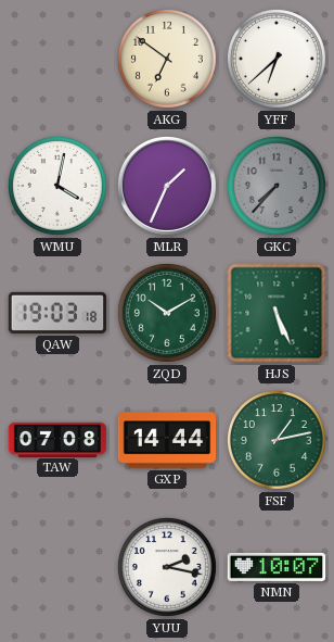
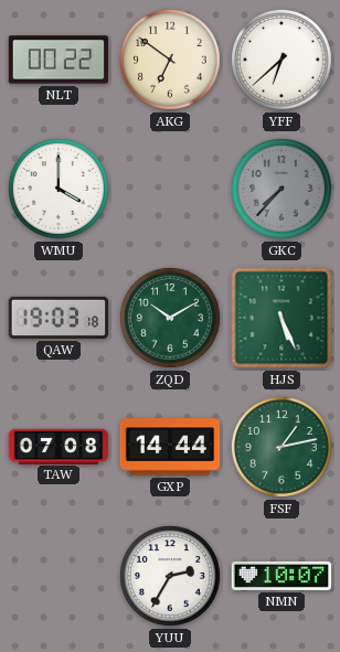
NLT: none -> 00:22 (59, 60)
WMU: 4:02 -> 4:00 (59, 189)
MLR: 1:34 -> none (167, 186)
YUU: 2:17 -> 2:35 (170, 576)
